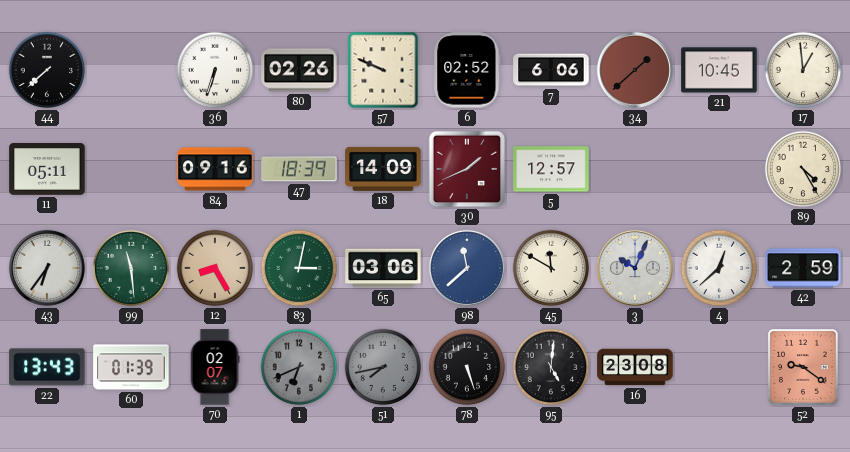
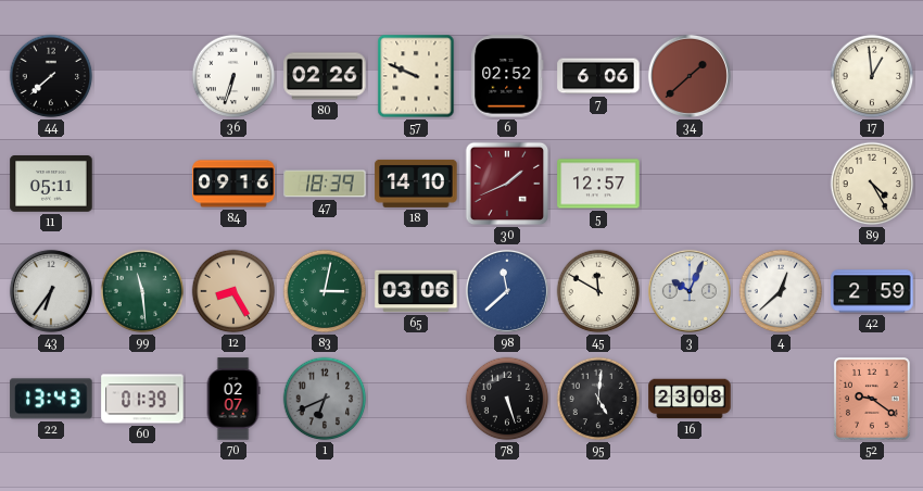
21: 10:45 -> none (719, 70)
18: 14:09 -> 14:10 (416, 184)
51: 7:43 -> none (383, 367)
